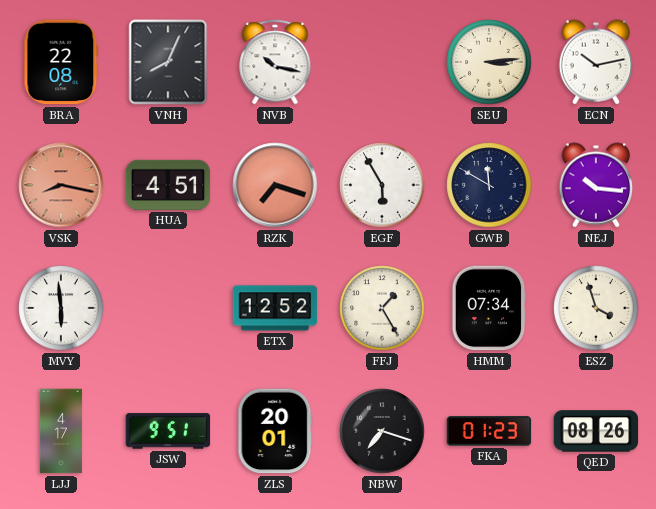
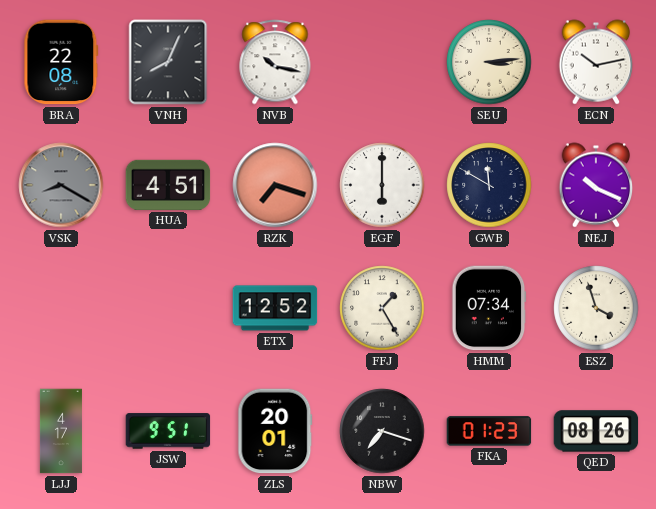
VSK: 8:17 -> 8:20 (61, 185)
VSK dial: salmon -> grey (61, 185)
EGF: 5:55 -> 6:00 (382, 185)
NEJ: 10:16 -> 10:19 (596, 185)
MVY: 5:59 -> none (61, 308)
